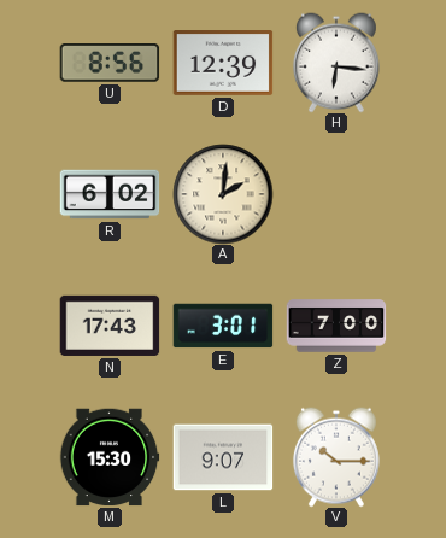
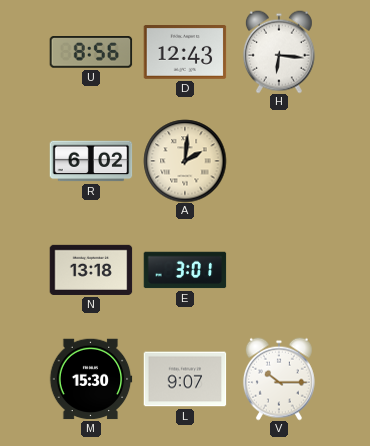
D: 12:39 -> 12:43 (185, 53)
N: 17:43 -> 13:18 (91, 270)
Z: 7:00 -> none (336, 326)
